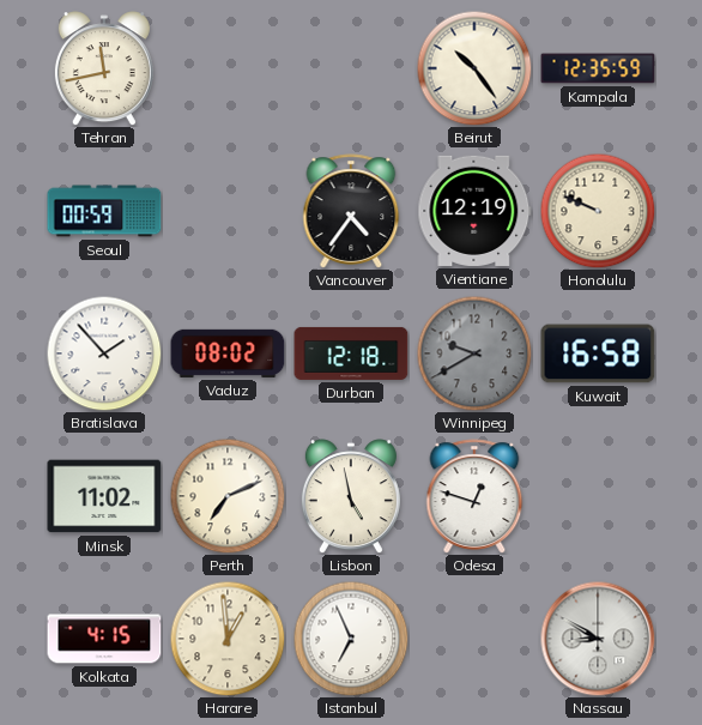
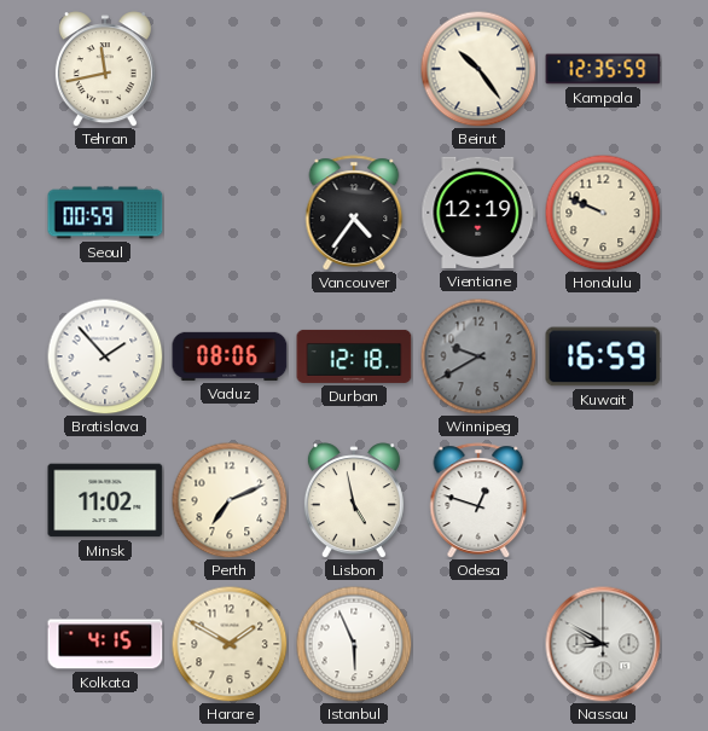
Vaduz: 08:02 -> 08:06 (230, 356)
Kuwait: 16:58 -> 16:59 (603, 356)
Harare: 12:59 -> 1:50 (230, 644)
Istanbul: 6:56 -> 5:56 (354, 644)
